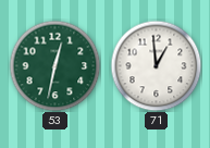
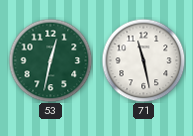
71: 12:59 -> 11:28 (143, 60)
